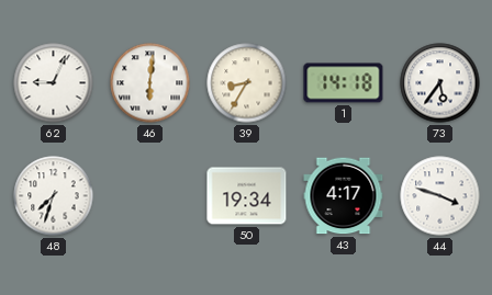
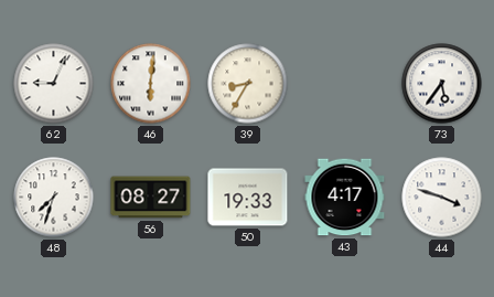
1: 14:18 -> none (344, 83)
56: none -> 08:27 (151, 198)
50: 19:34 -> 19:33 (248, 198)
